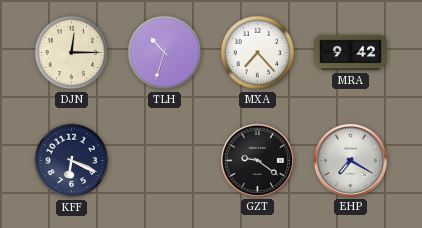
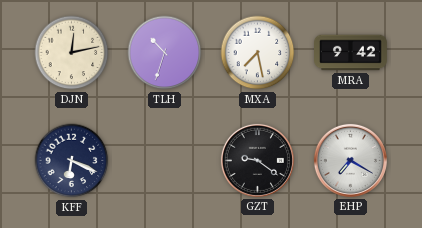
DJN: 12:15 -> 12:13 (72, 53)
MXA: 7:23 -> 7:28 (258, 53)
